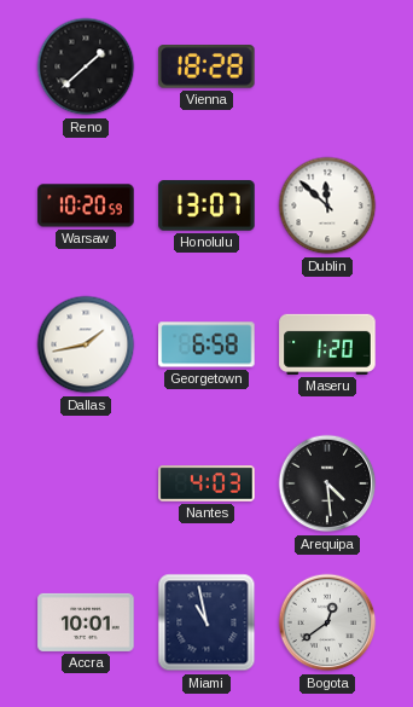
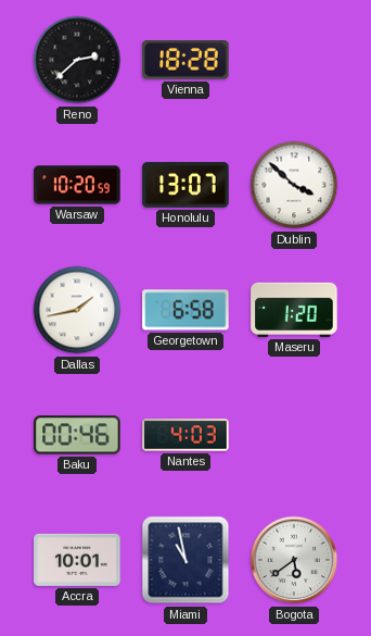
Reno: 1:38 -> 2:38 (77, 60)
Dublin: 11:52 -> 3:52 (294, 185)
Baku: none -> 00:46 (77, 435)
Arequipa: 4:29 -> none (327, 483)
Bogota: 12:39 -> 5:39 (294, 560)
